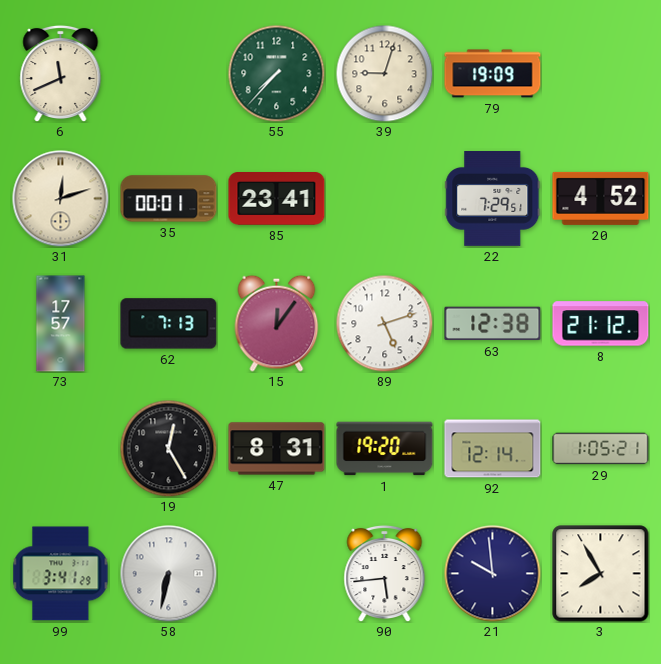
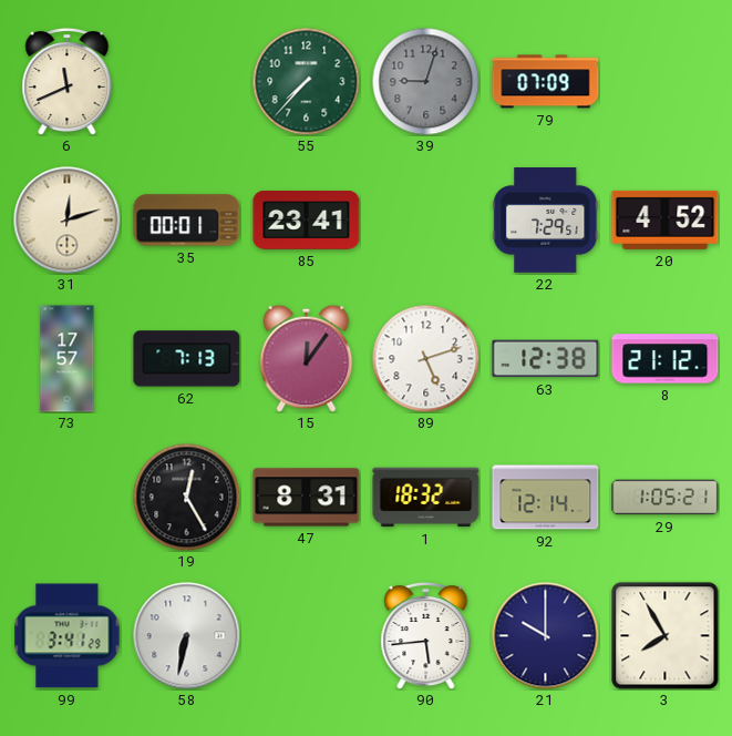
39 dial: cream -> grey (425, 81)
79: 19:09 -> 07:09 (546, 82)
1: 19:20 -> 18:32 (426, 498)
21: 9:59 -> 10:00 (546, 636)
